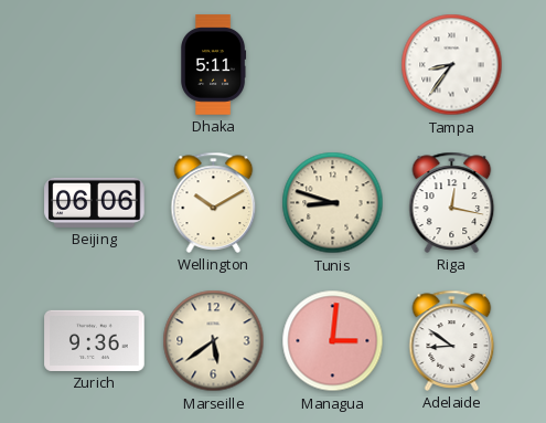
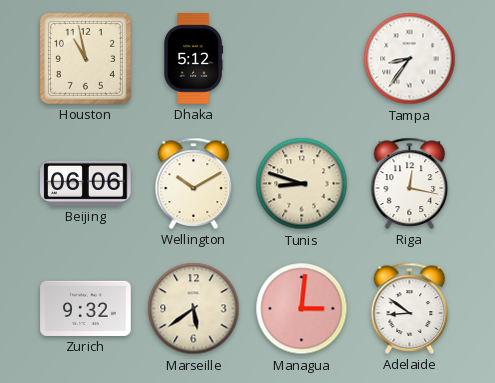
Houston: none -> 10:58 (85, 58)
Dhaka: 5:11 -> 5:12 (194, 59)
Zurich: 9:36 -> 9:32 (86, 308)
